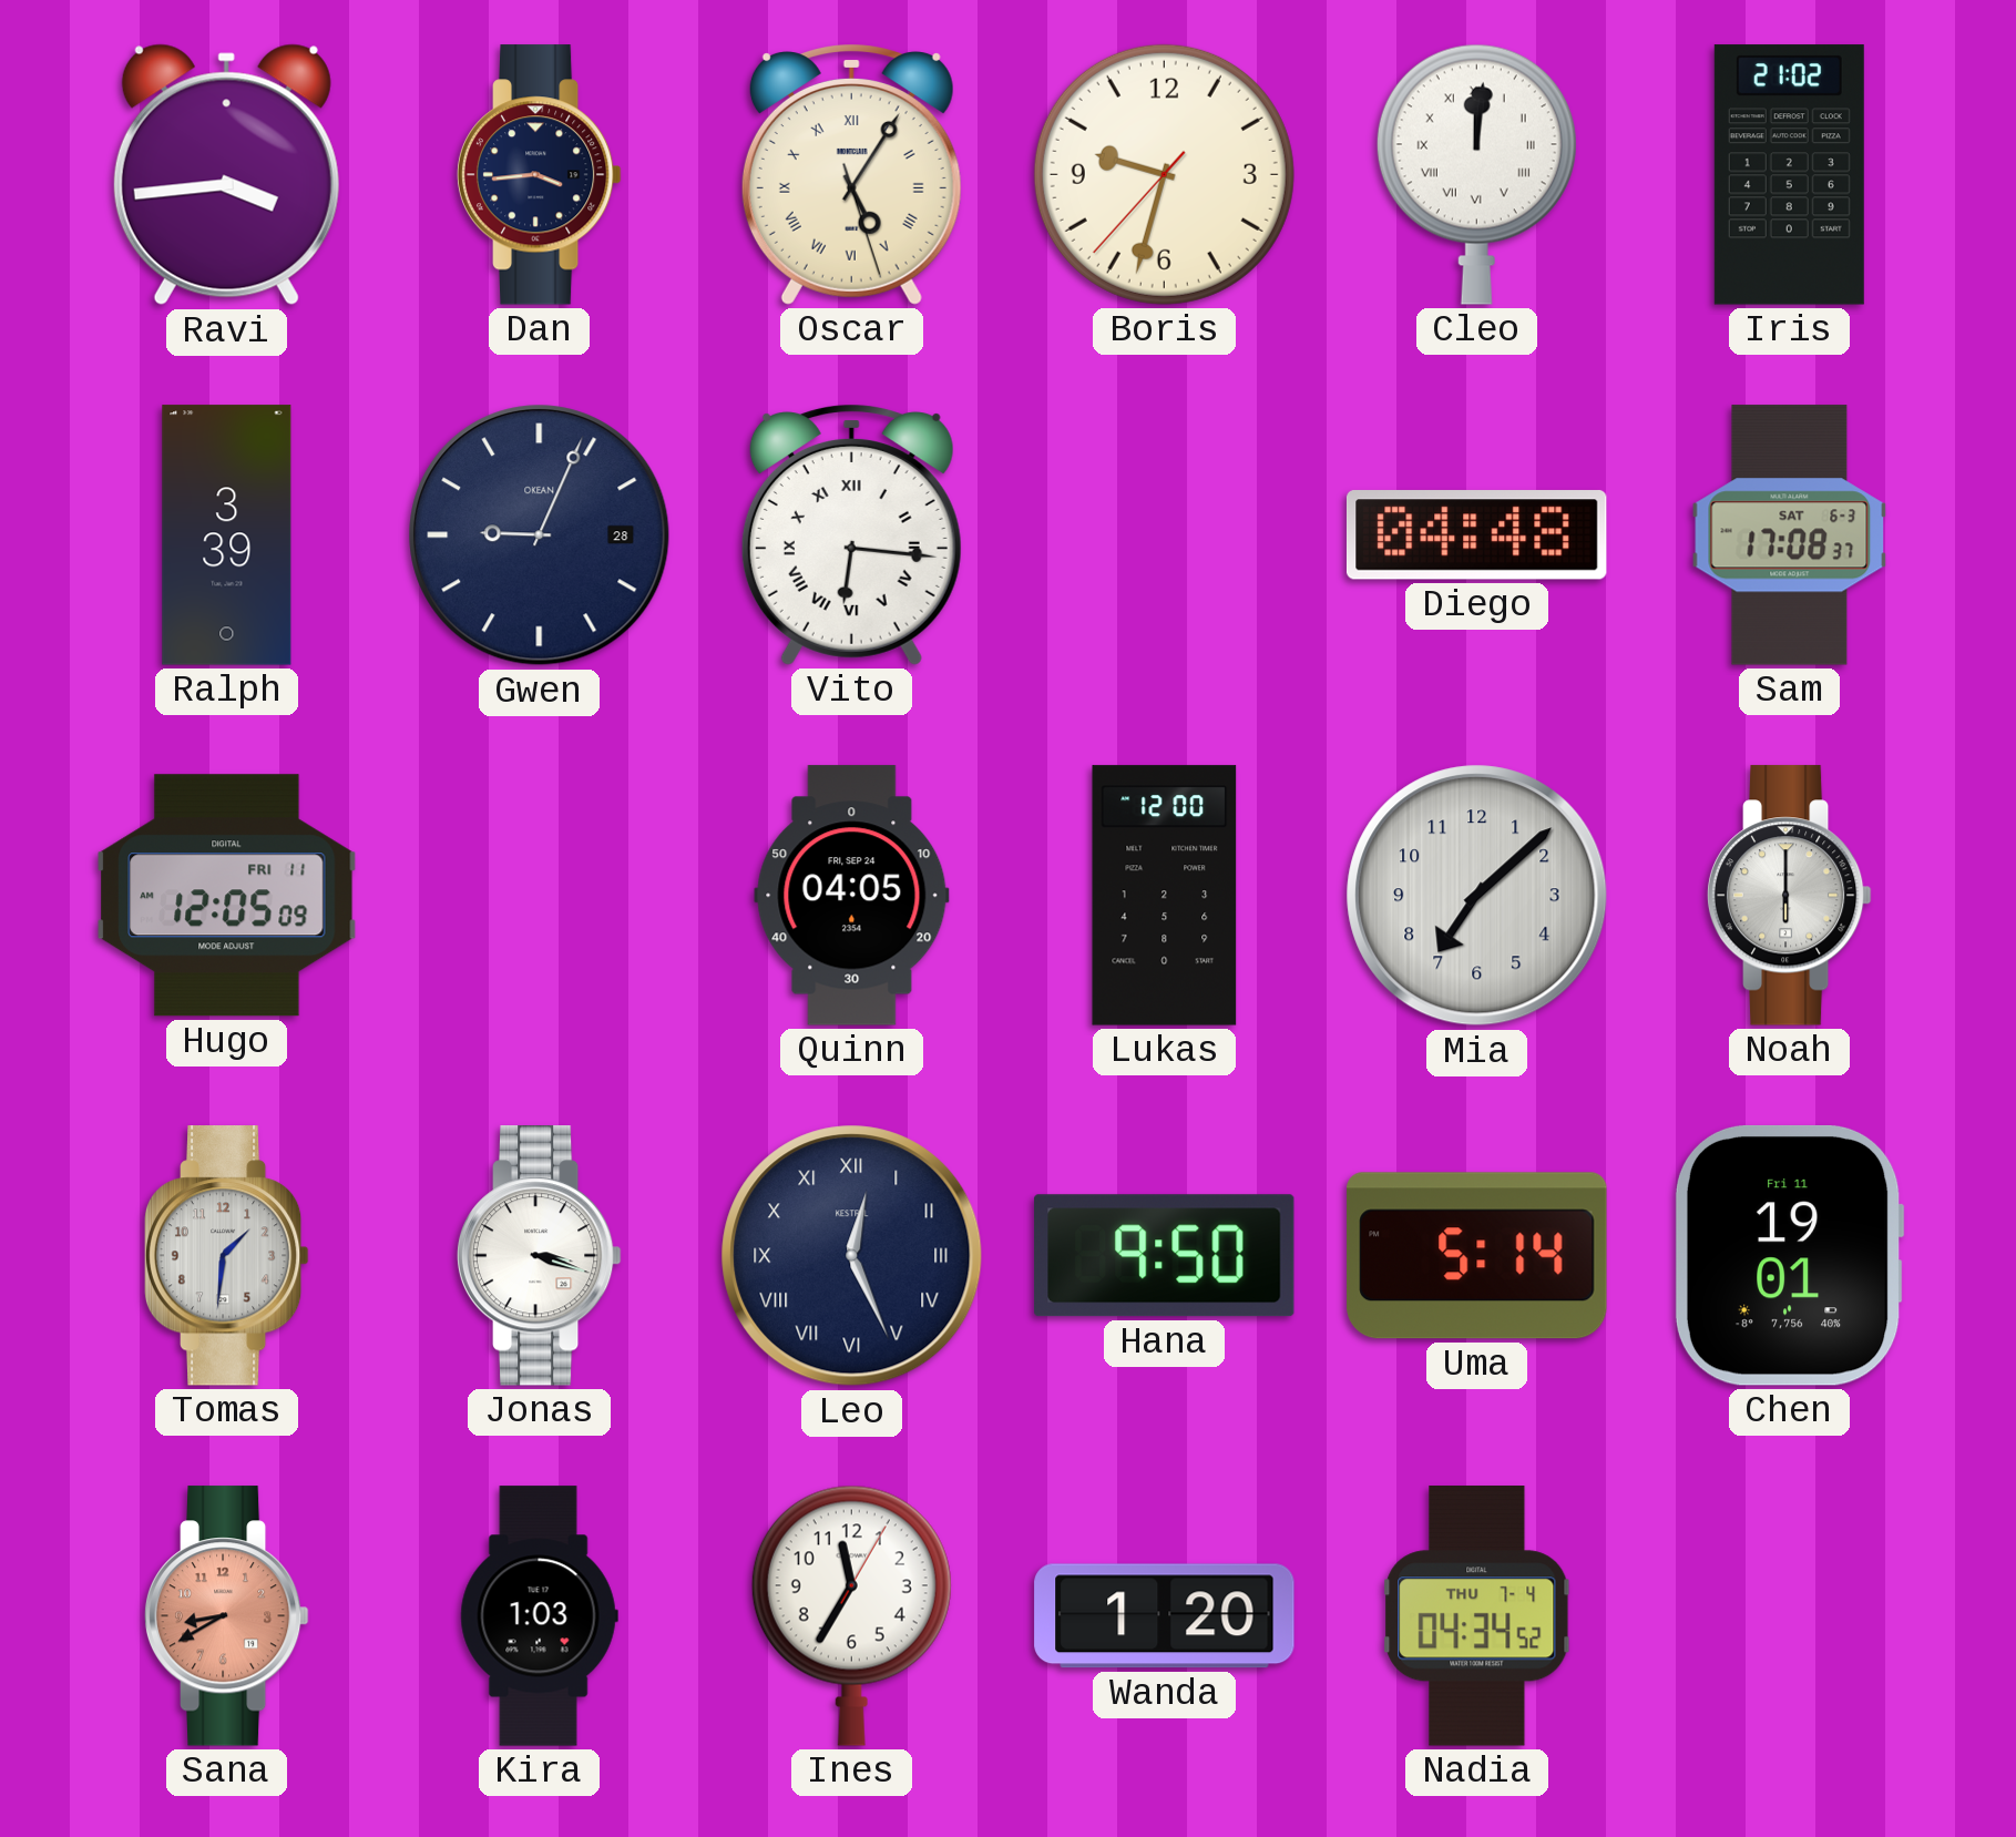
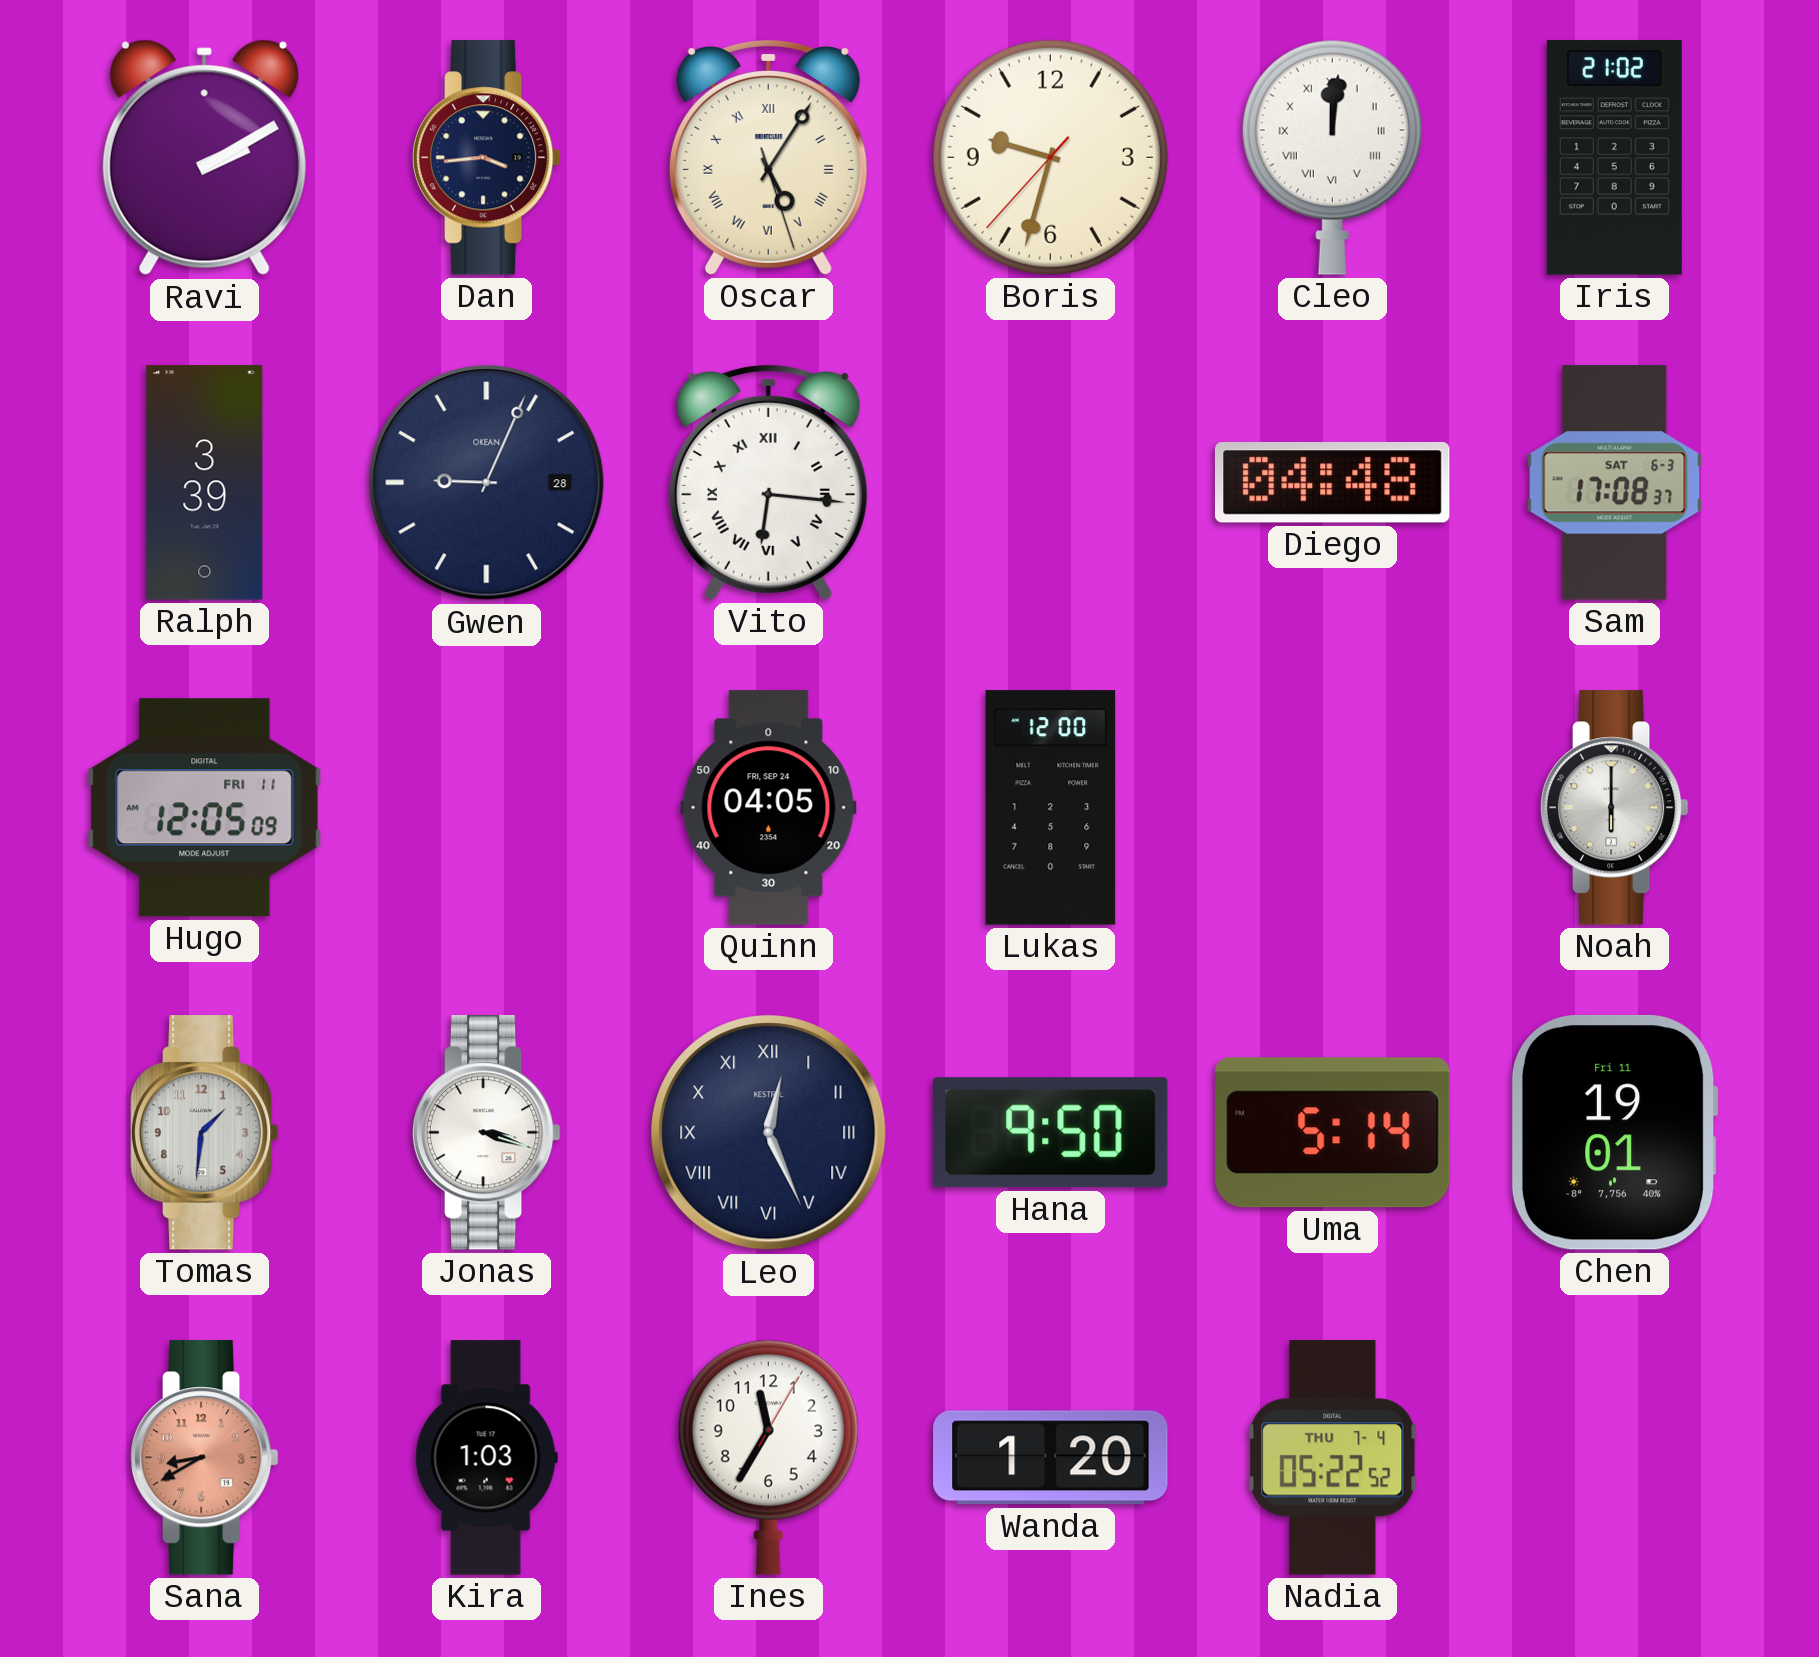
Ravi: 3:44 -> 2:10 (204, 158)
Mia: 7:08 -> none (1477, 896)
Nadia: 04:34 -> 05:22 (1333, 1458)
